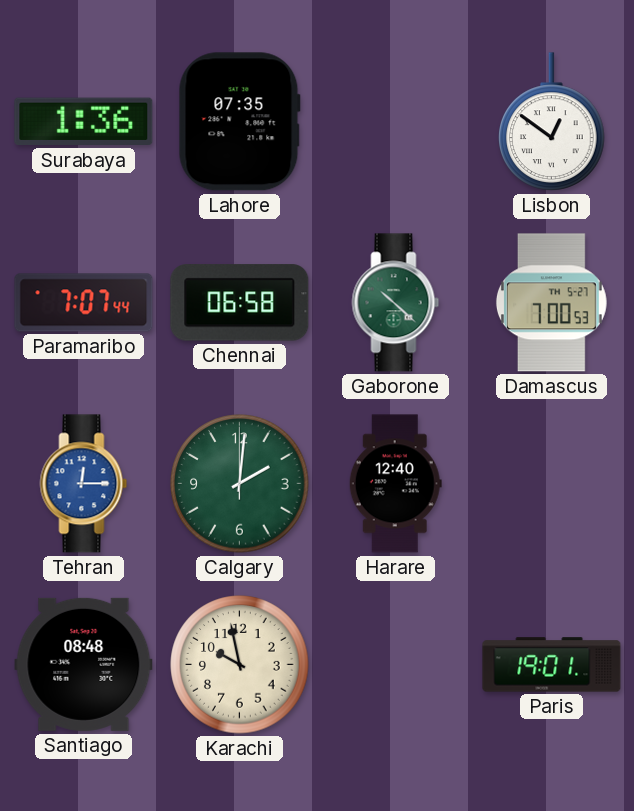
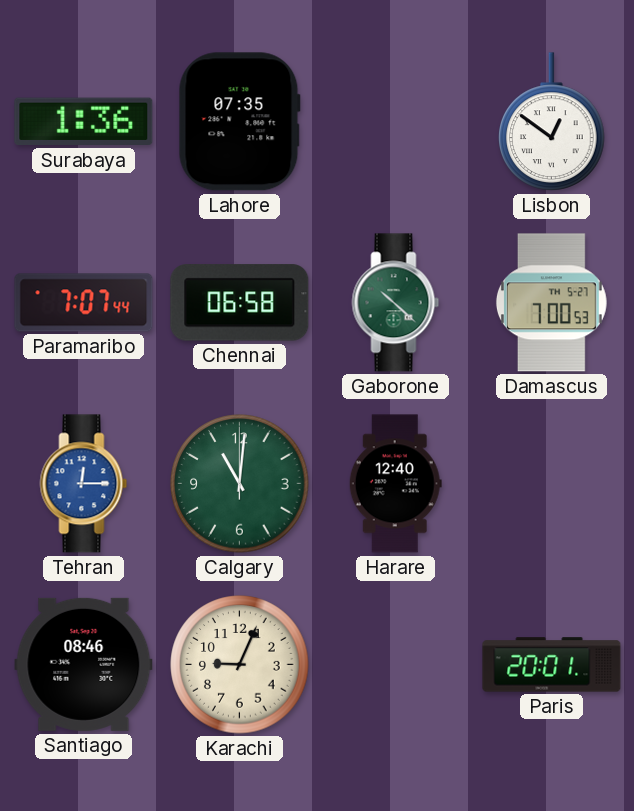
Calgary: 2:01 -> 11:01 (240, 484)
Santiago: 08:48 -> 08:46 (84, 664)
Karachi: 9:58 -> 9:04 (240, 665)
Paris: 19:01 -> 20:01 (552, 665)
